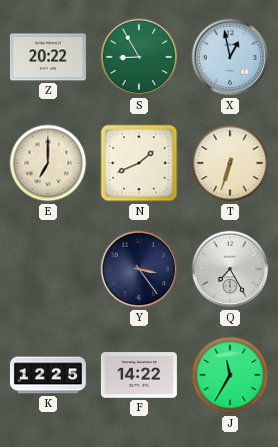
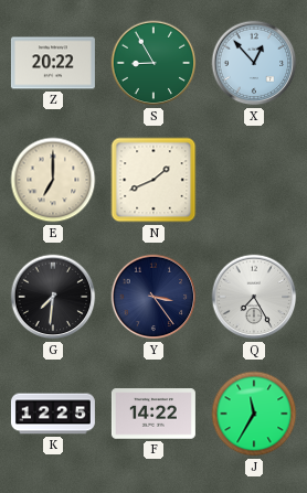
X: 12:58 -> 12:53 (254, 63)
T: 6:33 -> none (230, 163)
G: none -> 7:31 (53, 297)
